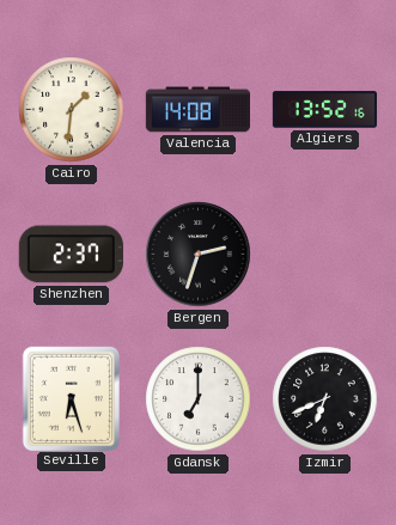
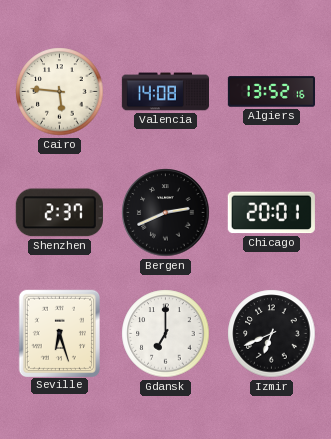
Cairo: 1:31 -> 5:46 (60, 92)
Bergen: 2:33 -> 2:41 (166, 213)
Chicago: none -> 20:01 (271, 213)
